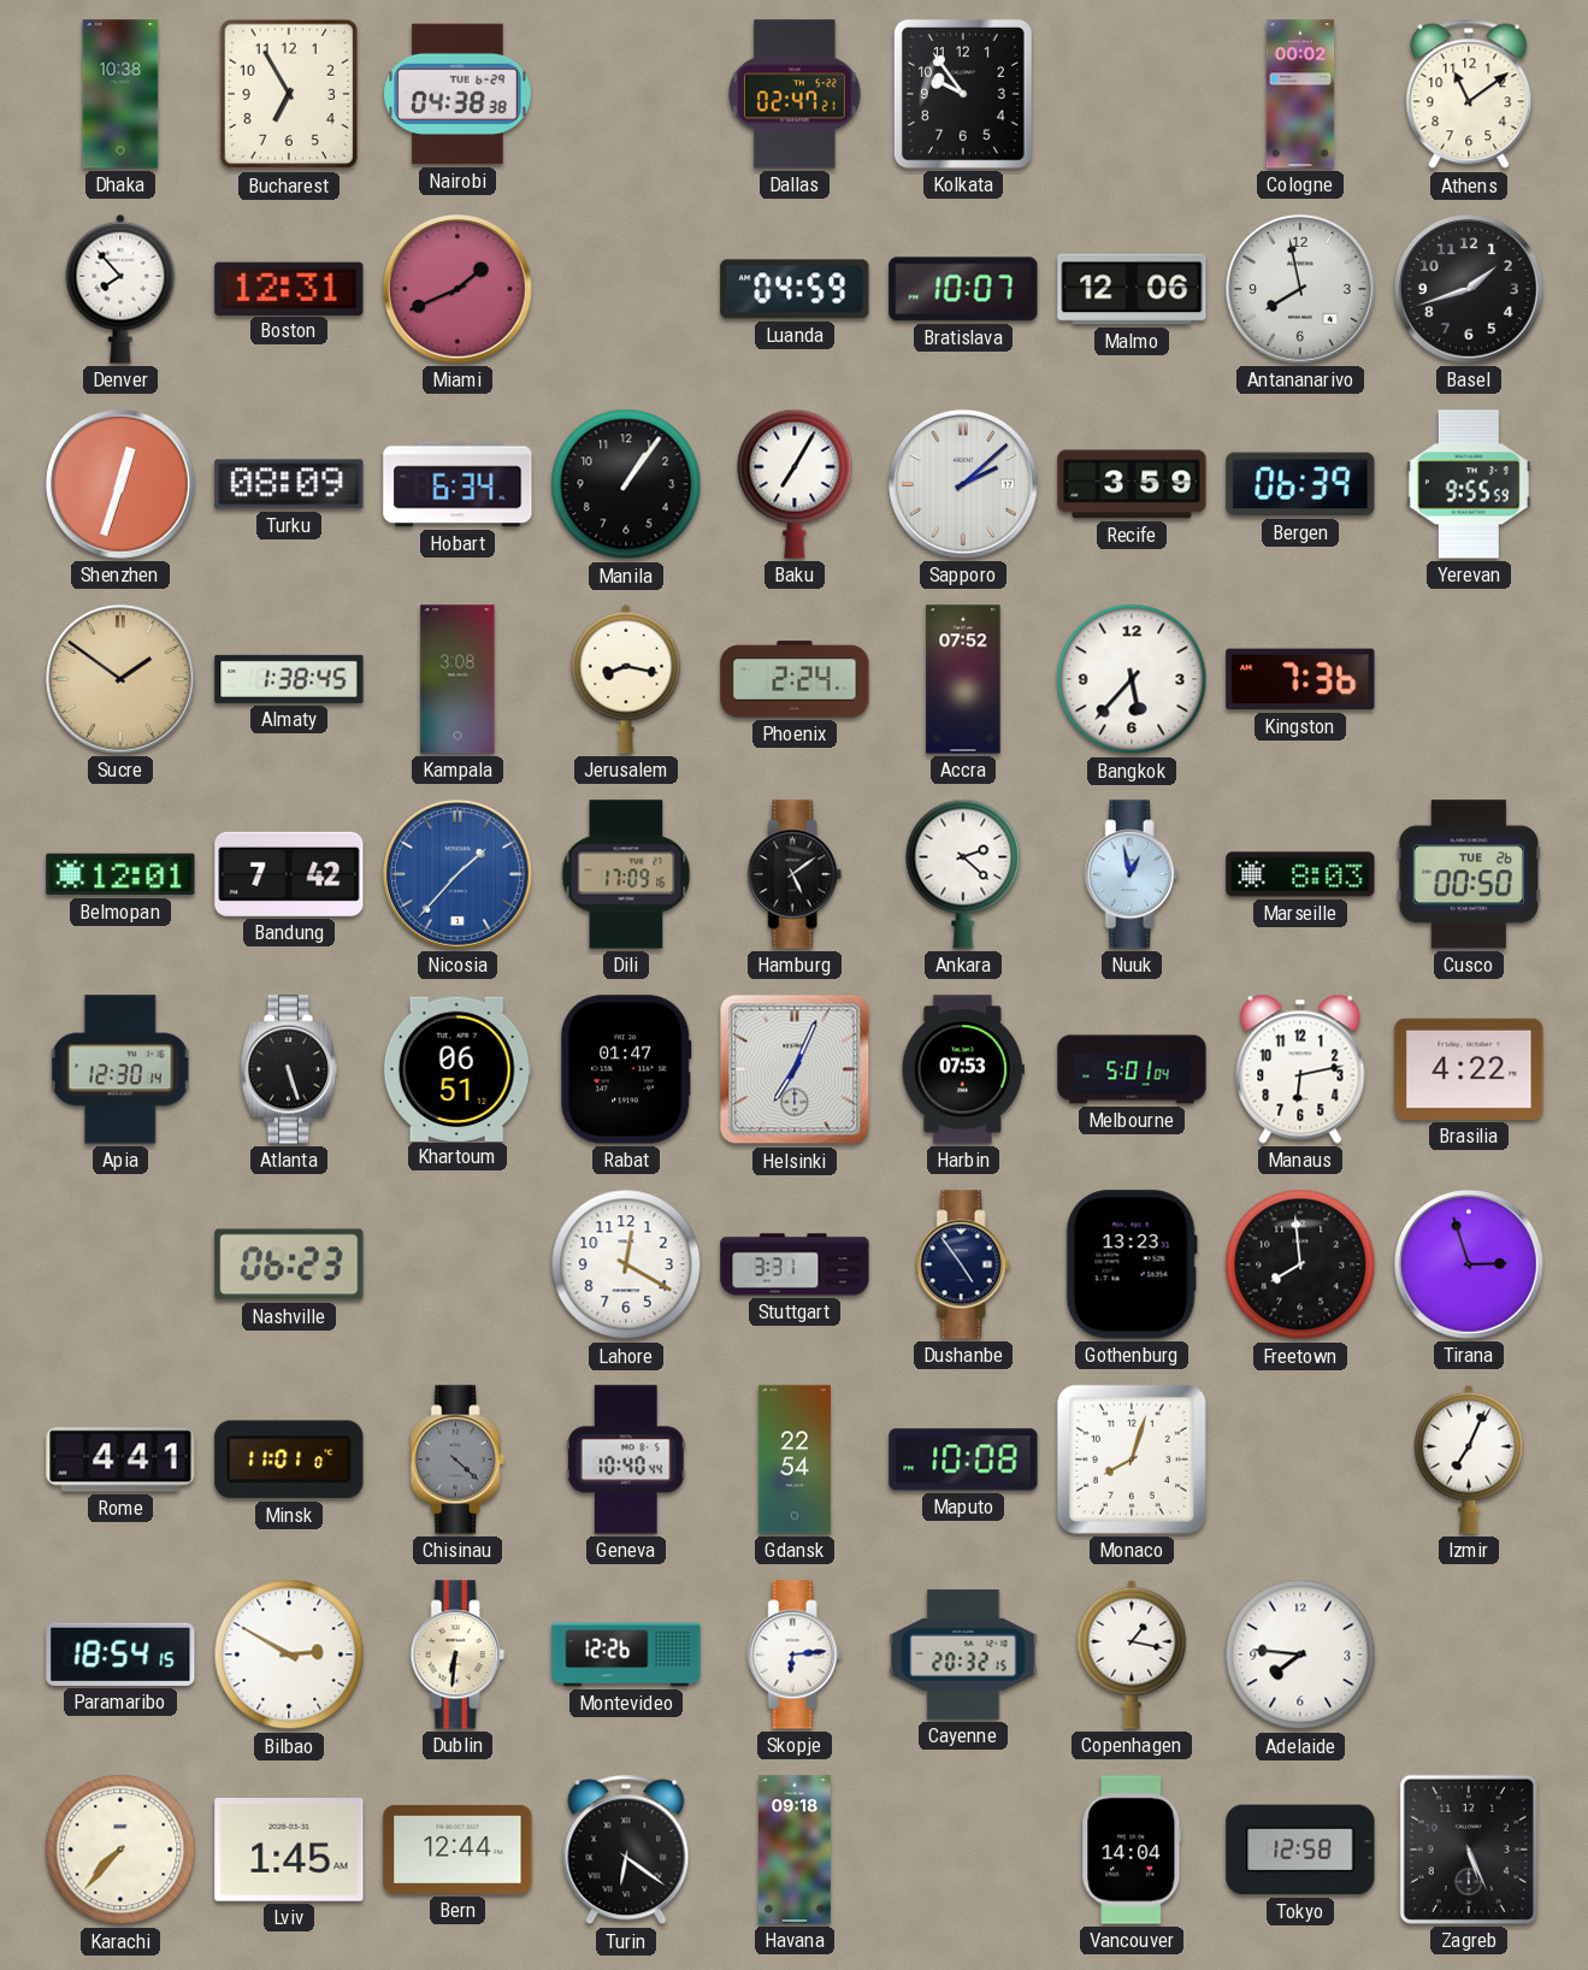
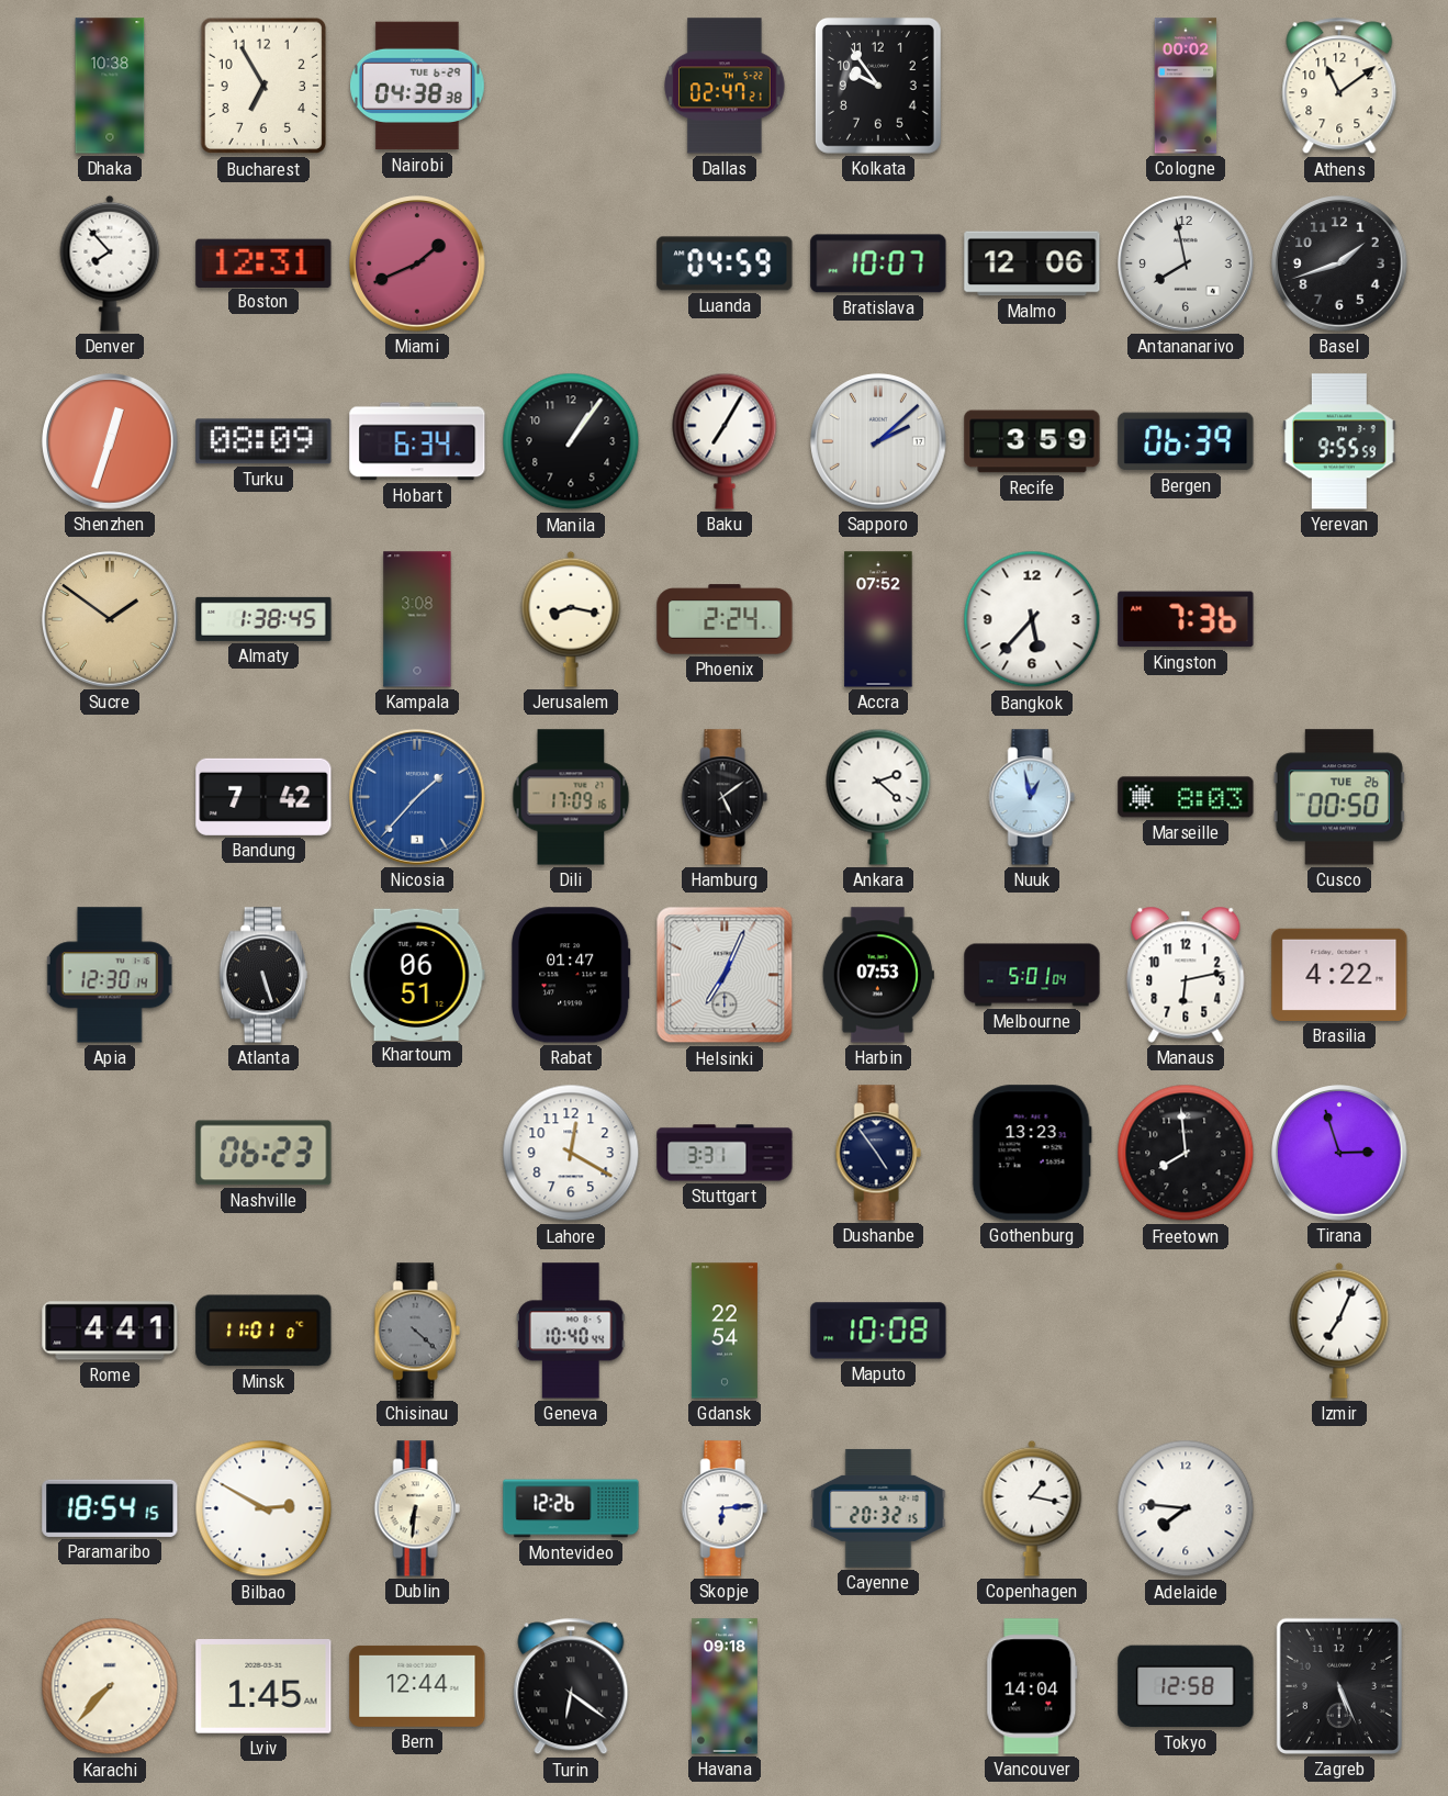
Belmopan: 12:01 -> none (120, 874)
Monaco: 8:03 -> none (1132, 1459)
